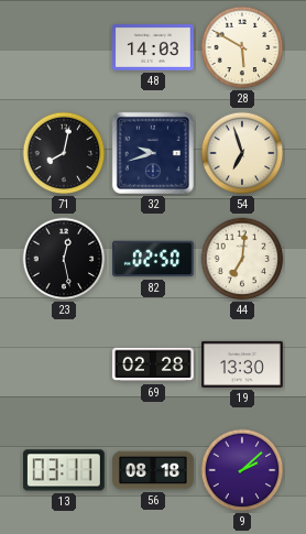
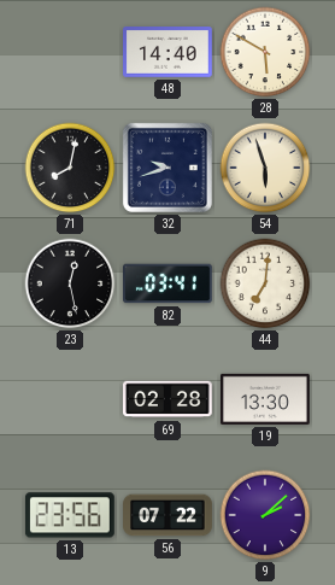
48: 14:03 -> 14:40 (169, 53)
54: 6:57 -> 5:57 (265, 168)
82: 02:50 -> 03:41 (167, 283)
13: 03:11 -> 23:56 (70, 515)
56: 08:18 -> 07:22 (167, 515)
